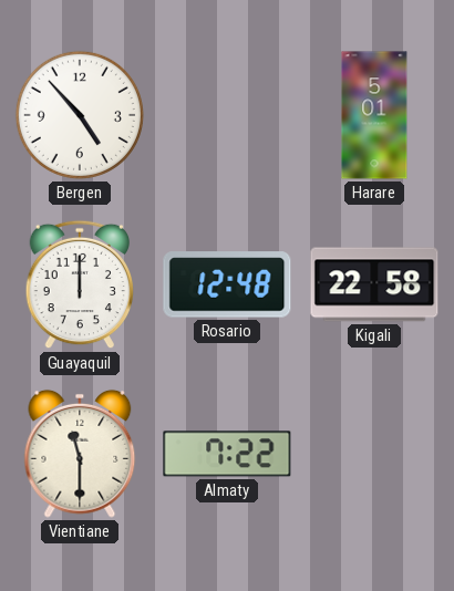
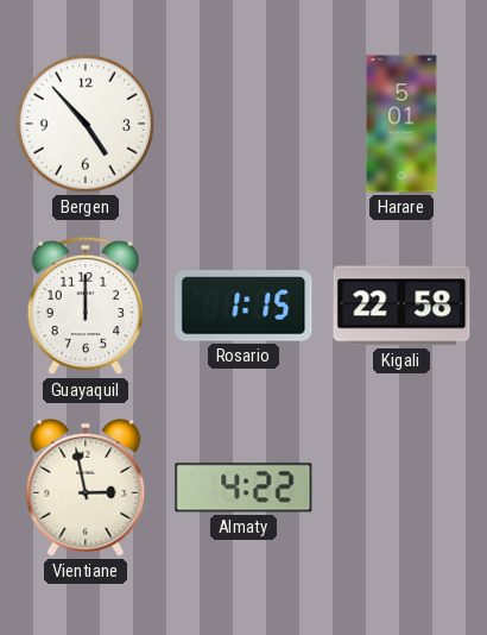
Rosario: 12:48 -> 1:15 (243, 306)
Vientiane: 11:30 -> 2:58 (86, 488)
Almaty: 7:22 -> 4:22 (243, 488)
